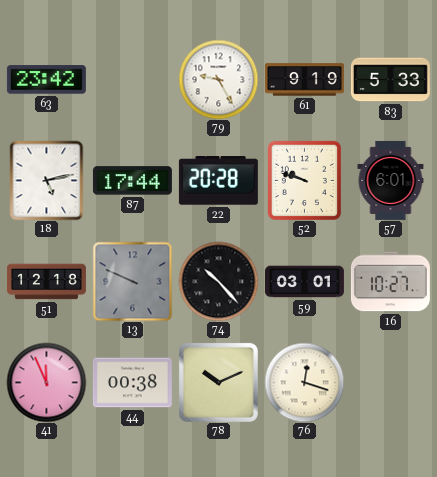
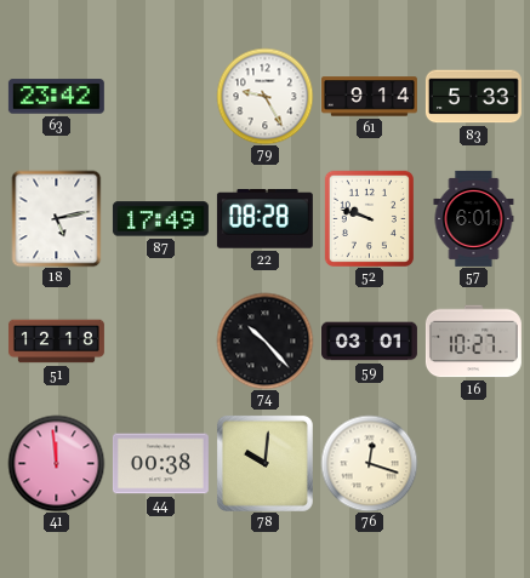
61: 9:19 -> 9:14 (369, 97)
87: 17:44 -> 17:49 (160, 219)
22: 20:28 -> 08:28 (264, 219)
13: 9:49 -> none (132, 281)
41: 11:56 -> 11:59 (56, 463)
78: 10:11 -> 10:01 (264, 463)
